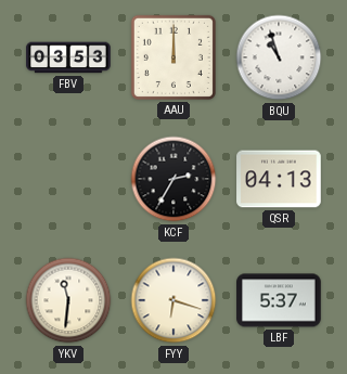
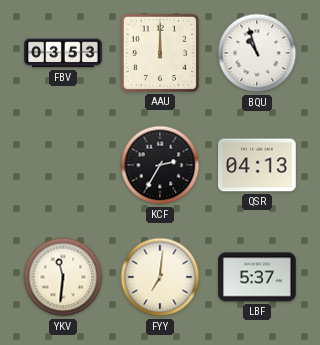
FYY: 6:18 -> 7:01 (160, 277)
